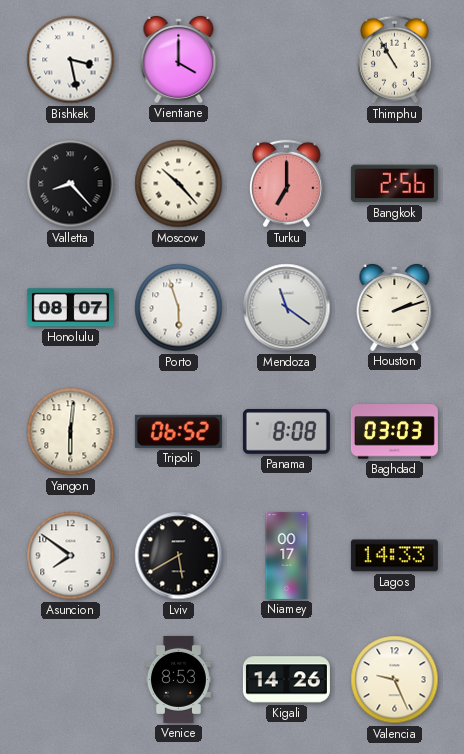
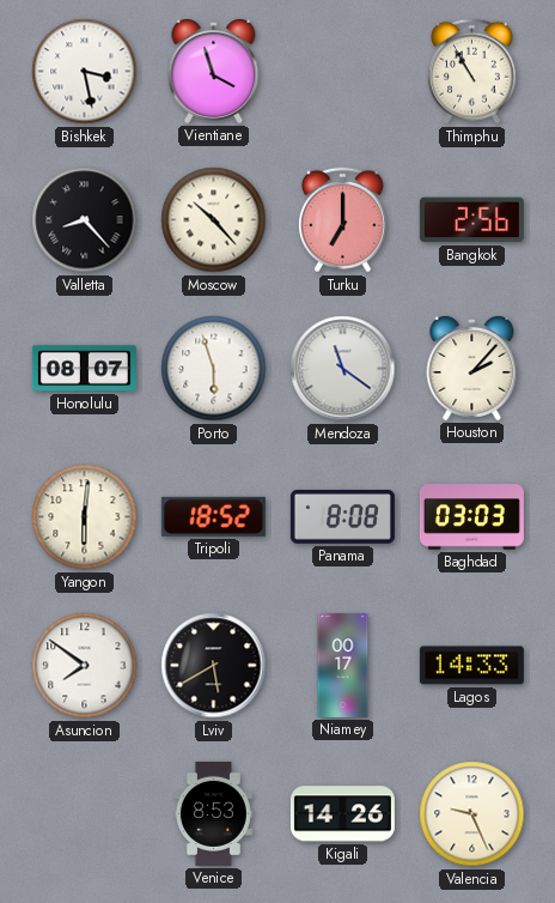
Vientiane: 4:00 -> 3:57 (214, 71)
Houston: 2:12 -> 2:07 (472, 368)
Tripoli: 06:52 -> 18:52 (213, 516)
